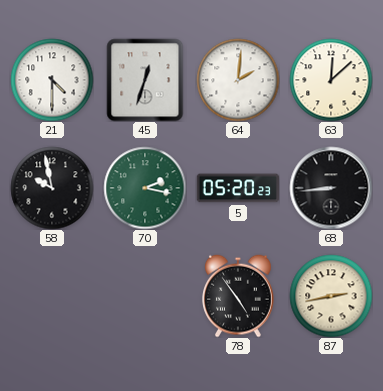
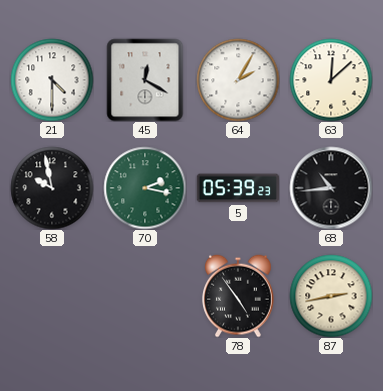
45: 12:33 -> 12:20 (145, 80)
64: 2:01 -> 2:05 (238, 80)
5: 05:20 -> 05:39 (238, 188)
68: 8:44 -> 10:44 (331, 188)
